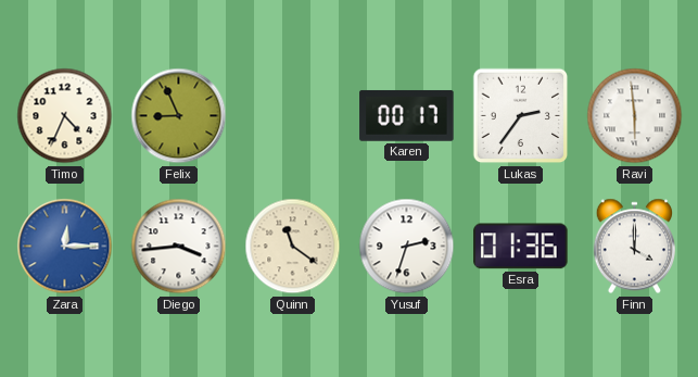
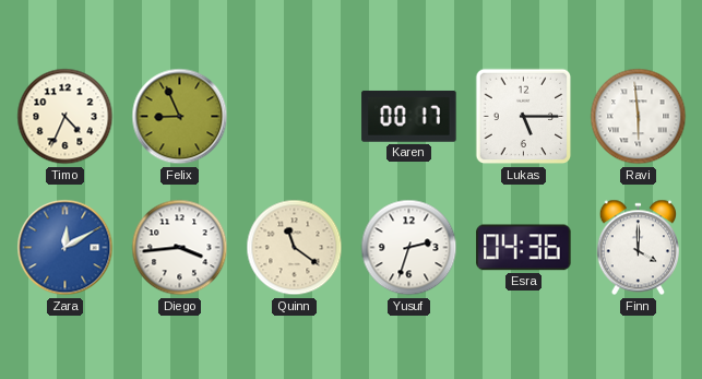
Lukas: 2:36 -> 5:15 (524, 117)
Zara: 12:15 -> 12:10 (66, 248)
Esra: 01:36 -> 04:36 (524, 248)
